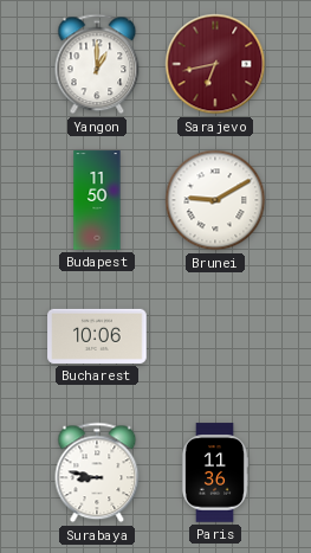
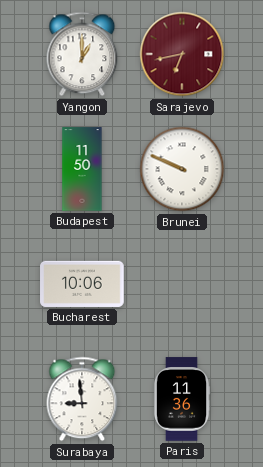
Brunei: 9:10 -> 9:49 (182, 169)
Surabaya: 8:47 -> 8:59 (82, 399)
